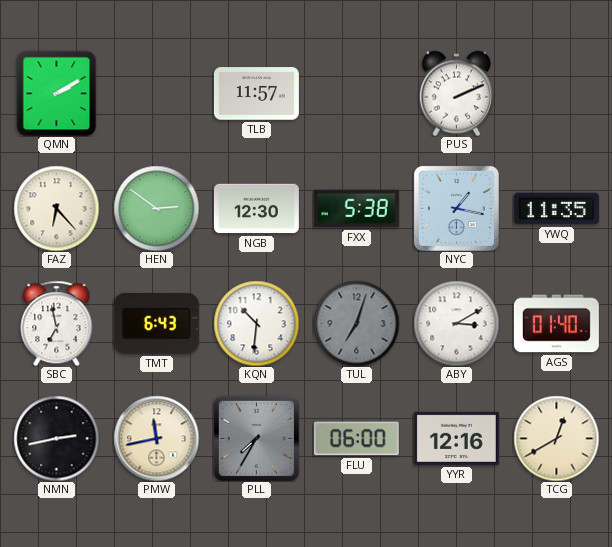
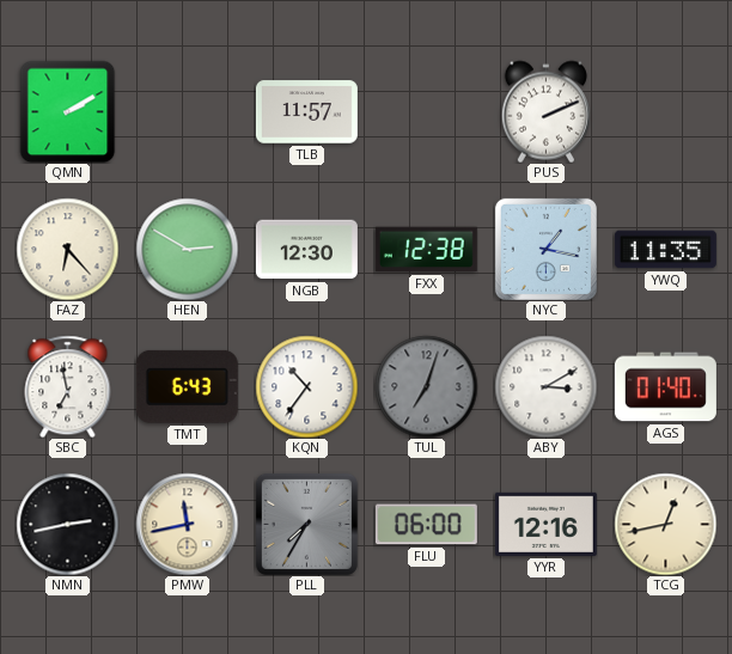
HEN: 2:51 -> 2:50 (187, 249)
FXX: 5:38 -> 12:38 (426, 250)
KQN: 10:31 -> 10:36 (306, 386)
TCG: 12:40 -> 12:43 (665, 524)
